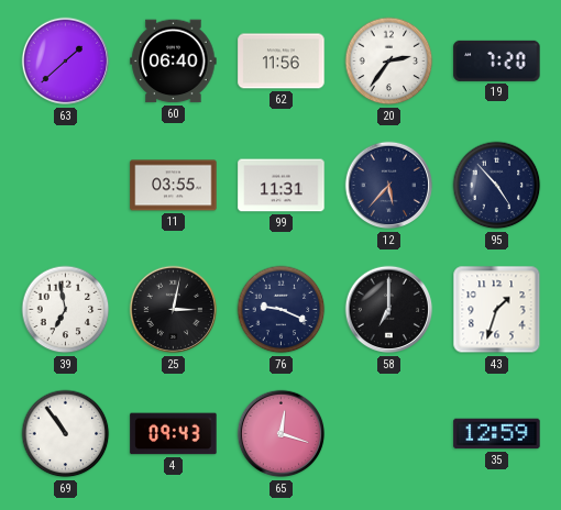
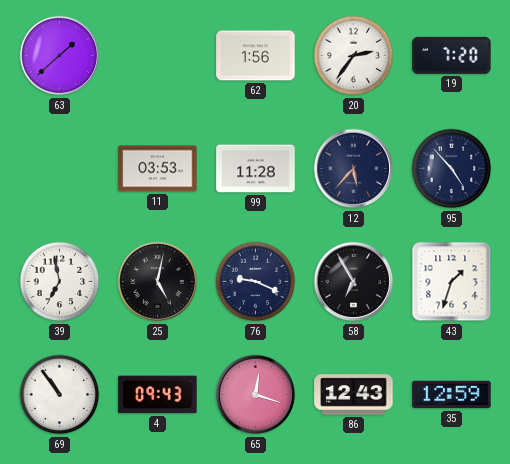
60: 06:40 -> none (174, 62)
62: 11:56 -> 1:56 (256, 56)
11: 03:55 -> 03:53 (158, 169)
99: 11:31 -> 11:28 (256, 169)
25: 3:02 -> 5:02 (158, 282)
58: 7:00 -> 6:55 (354, 282)
86: none -> 12:43 (354, 395)
